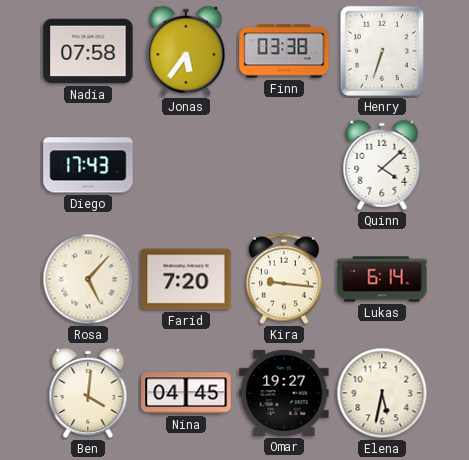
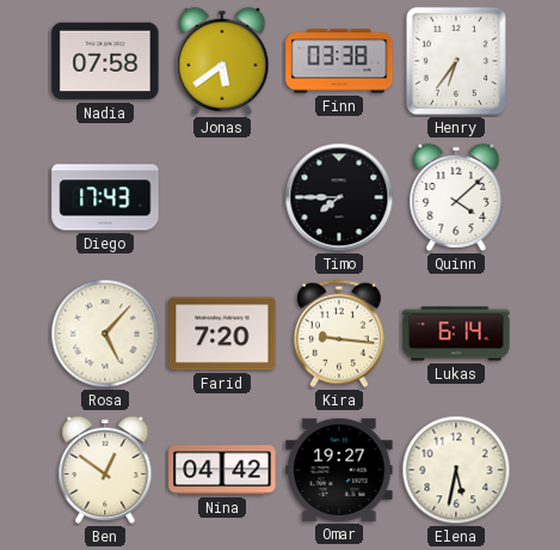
Jonas: 5:36 -> 5:39 (222, 61)
Henry: 6:33 -> 6:36 (456, 61)
Timo: none -> 7:45 (339, 197)
Ben: 4:01 -> 12:51 (105, 470)
Nina: 04:45 -> 04:42 (222, 470)
